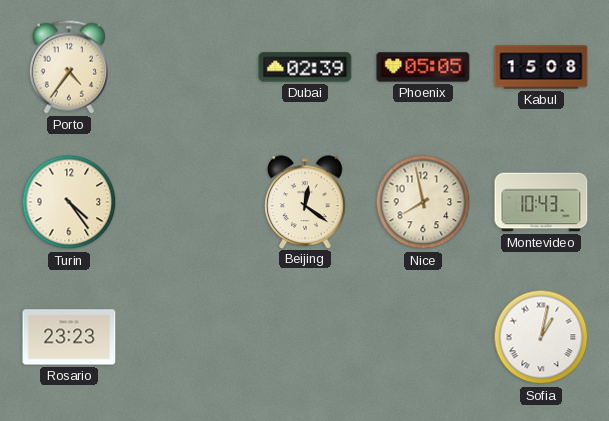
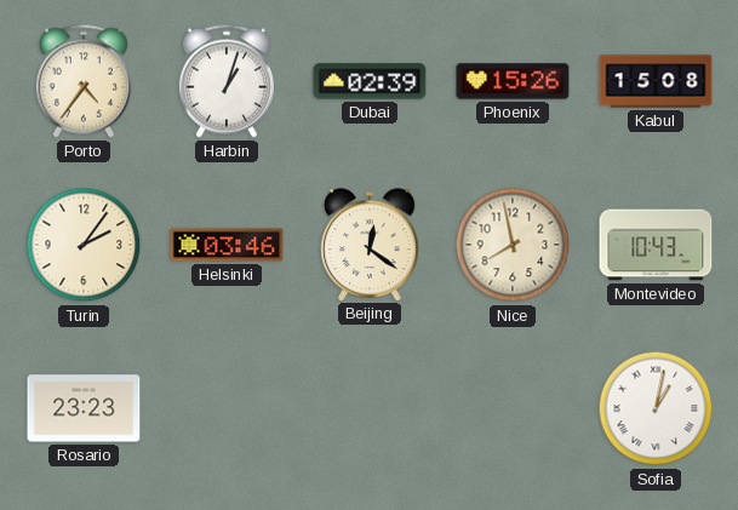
Harbin: none -> 1:03 (227, 81)
Phoenix: 05:05 -> 15:26 (513, 81)
Turin: 4:24 -> 2:06 (84, 245)
Helsinki: none -> 03:46 (227, 245)
